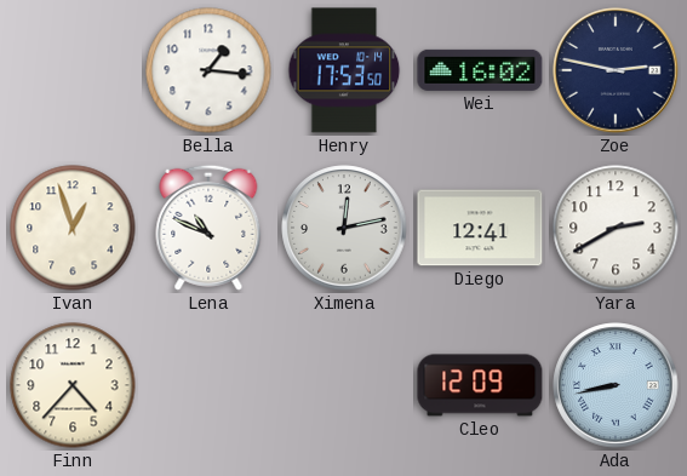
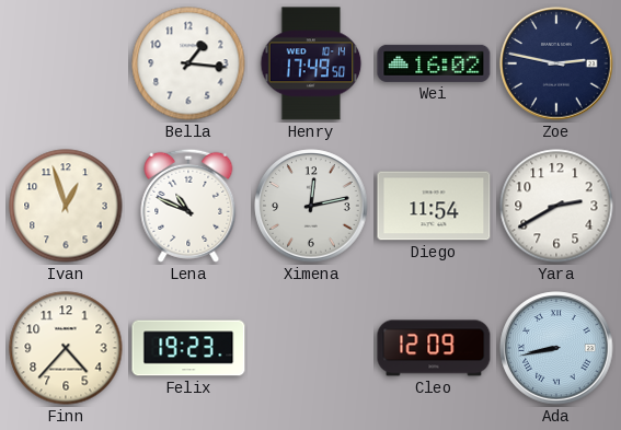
Henry: 17:53 -> 17:49 (311, 63)
Diego: 12:41 -> 11:54 (434, 206)
Felix: none -> 19:23 (188, 348)
